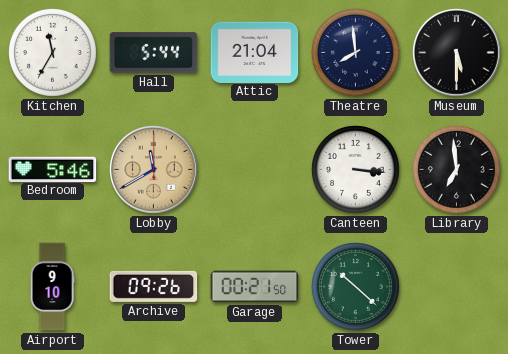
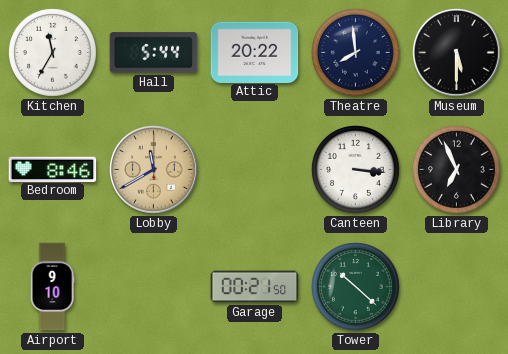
Attic: 21:04 -> 20:22 (255, 52)
Bedroom: 5:46 -> 8:46 (53, 169)
Library: 6:59 -> 6:56 (457, 170)
Archive: 09:26 -> none (154, 286)
